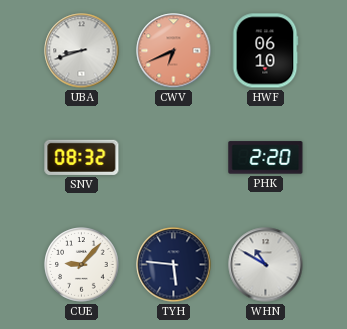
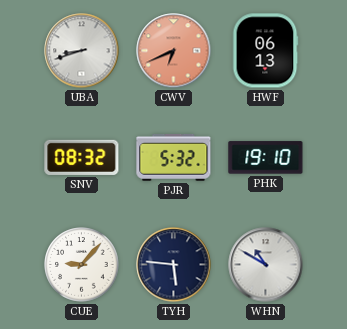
HWF: 06:10 -> 06:13 (265, 51)
PJR: none -> 5:32 (174, 157)
PHK: 2:20 -> 19:10 (266, 158)
